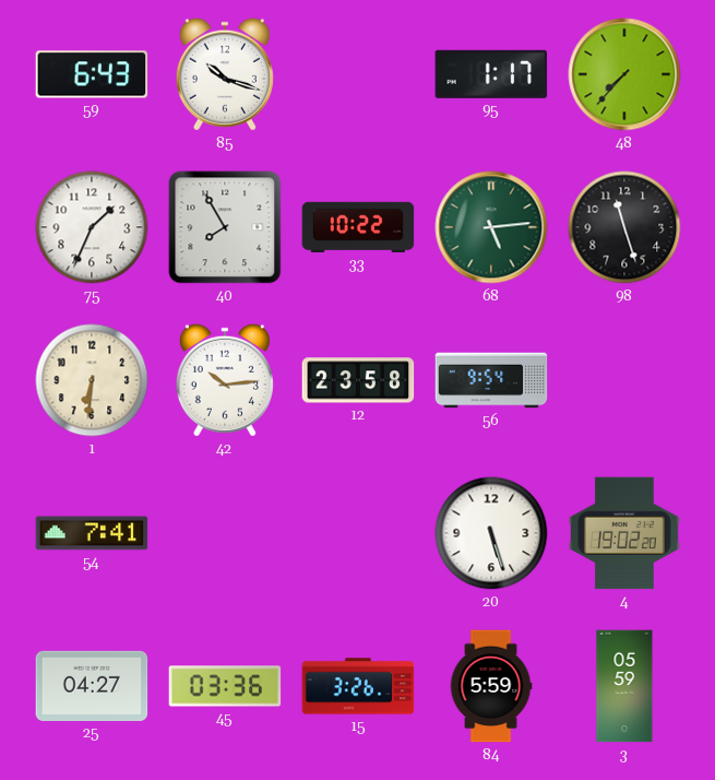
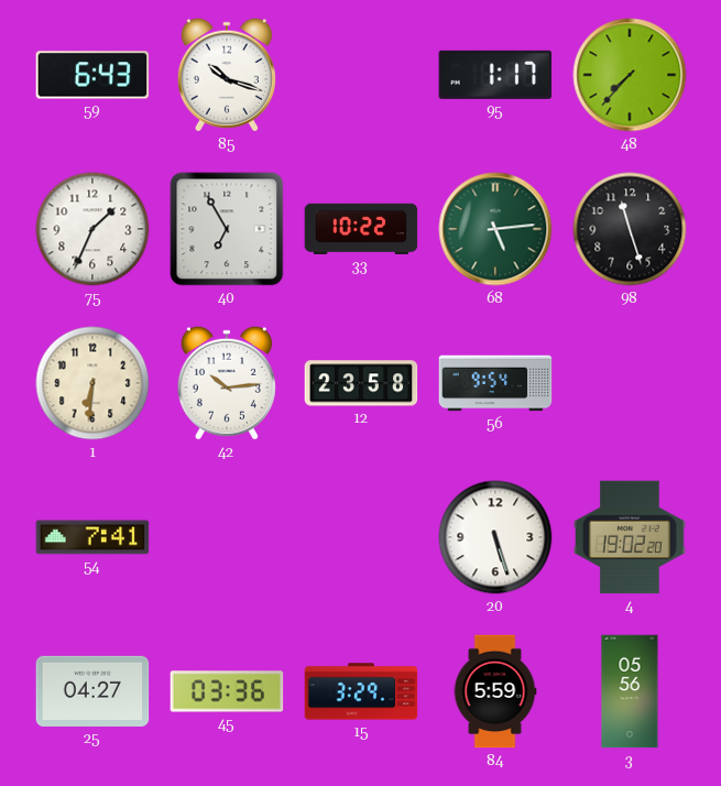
40: 7:55 -> 6:55 (227, 229)
15: 3:26 -> 3:29 (361, 691)
3: 05:59 -> 05:56 (630, 691)
